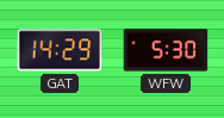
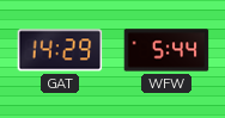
WFW: 5:30 -> 5:44 (166, 50)
